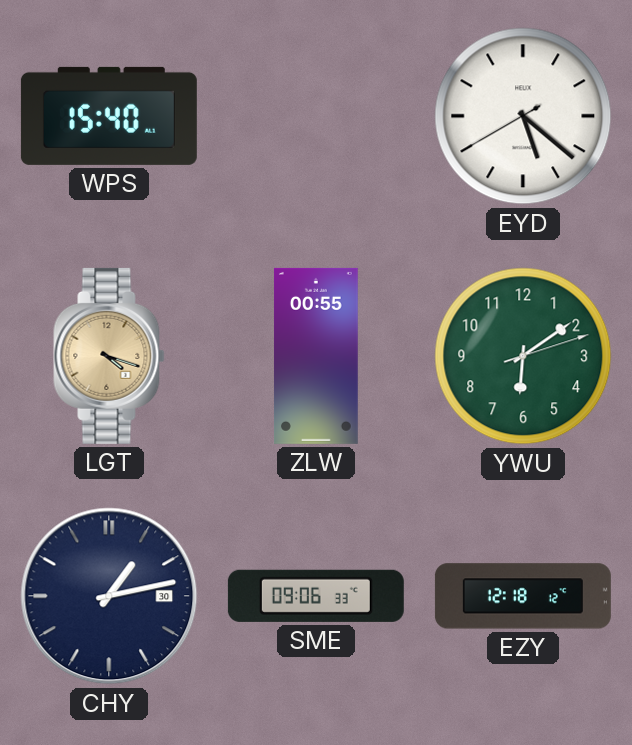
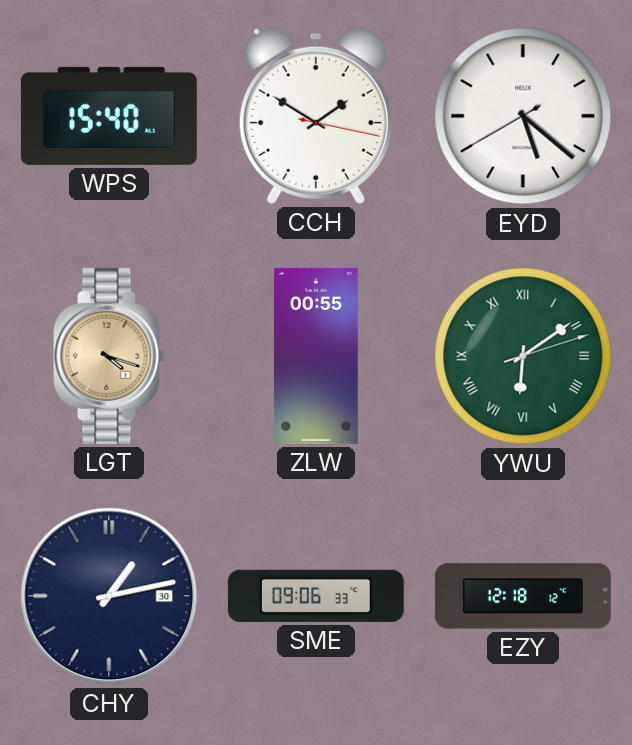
CCH: none -> 1:50 (316, 116)
YWU numerals: Arabic -> Roman (523, 356)
